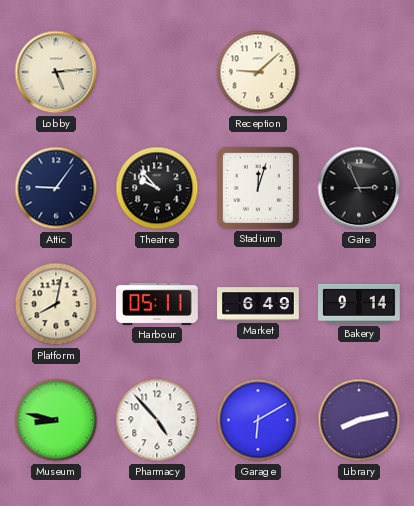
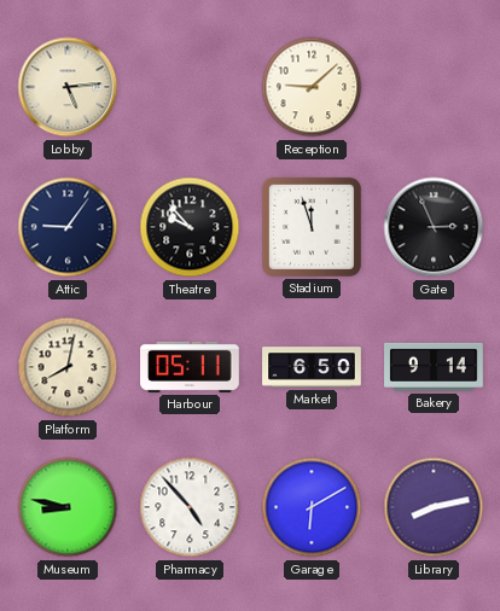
Stadium: 12:03 -> 11:57 (312, 227)
Market: 6:49 -> 6:50 (312, 367)
